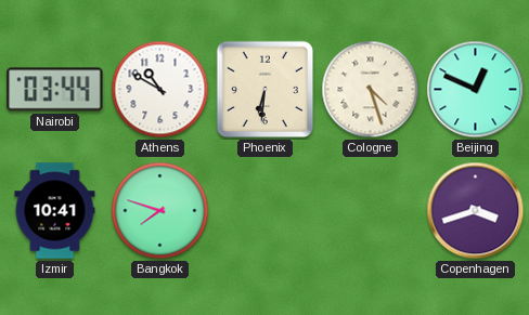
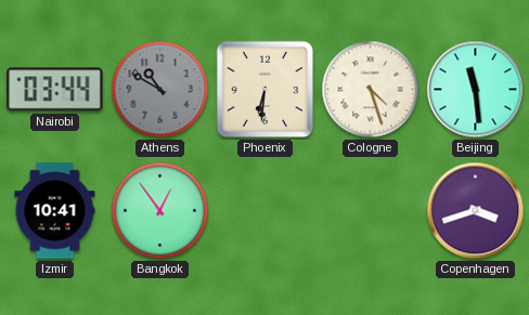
Athens dial: white -> grey (160, 90)
Beijing: 12:49 -> 11:29 (476, 90)
Bangkok: 7:48 -> 12:54 (160, 211)
